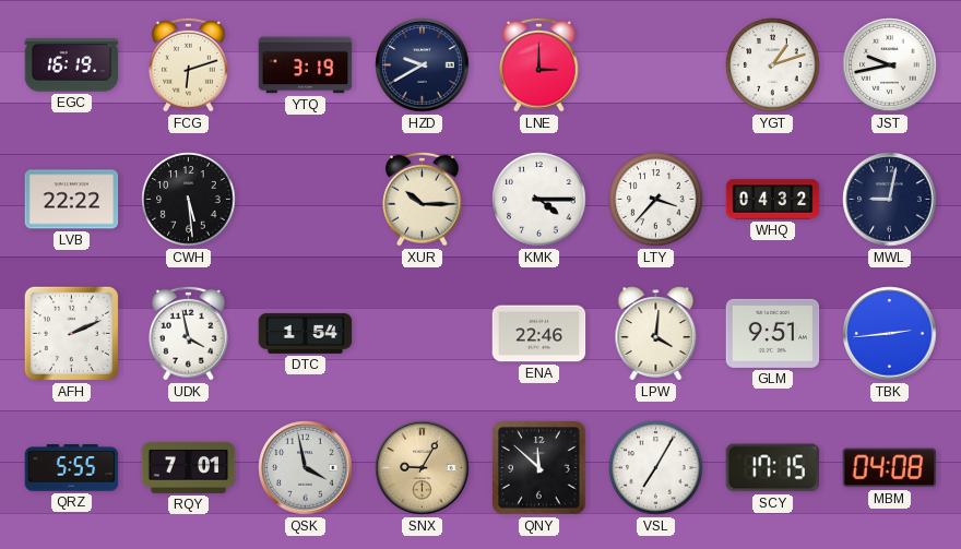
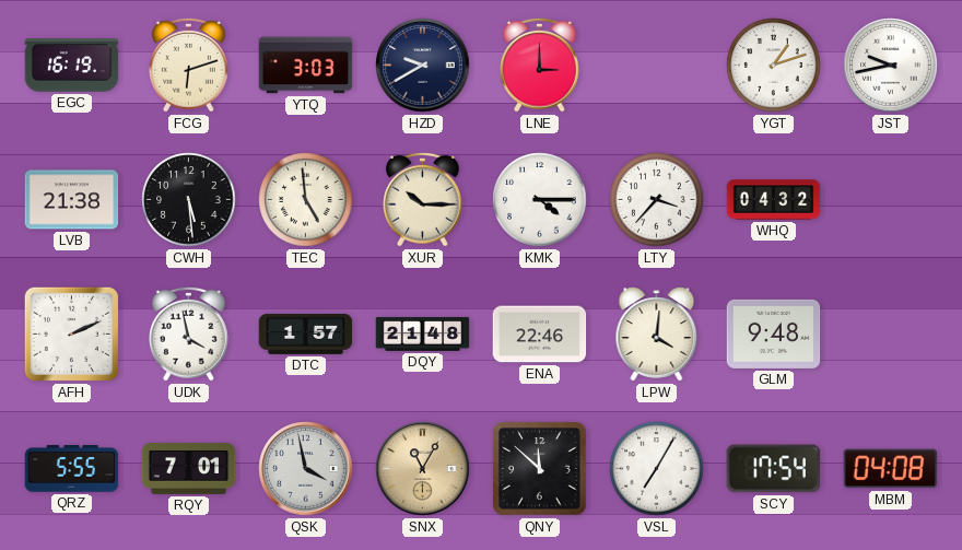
YTQ: 3:19 -> 3:03 (306, 66)
LVB: 22:22 -> 21:38 (72, 200)
TEC: none -> 4:59 (306, 200)
MWL: 9:02 -> none (890, 200)
DTC: 1:54 -> 1:57 (306, 333)
DQY: none -> 21:48 (423, 333)
GLM: 9:51 -> 9:48 (774, 333)
TBK: 2:44 -> none (890, 334)
SNX: 9:05 -> 11:05 (423, 469)
SCY: 17:15 -> 17:54 (773, 469)
